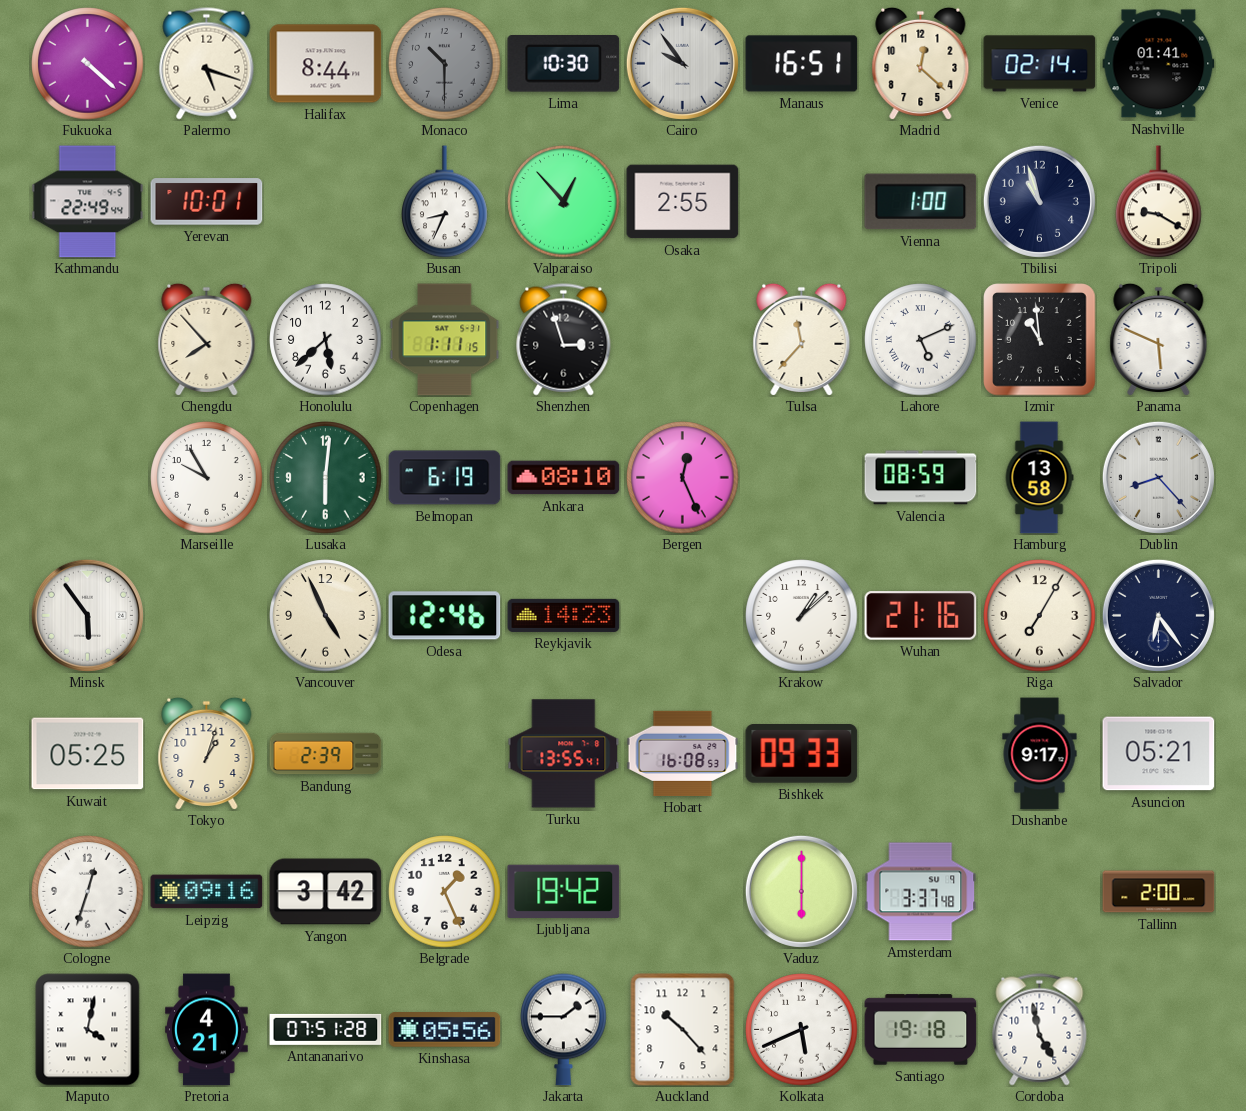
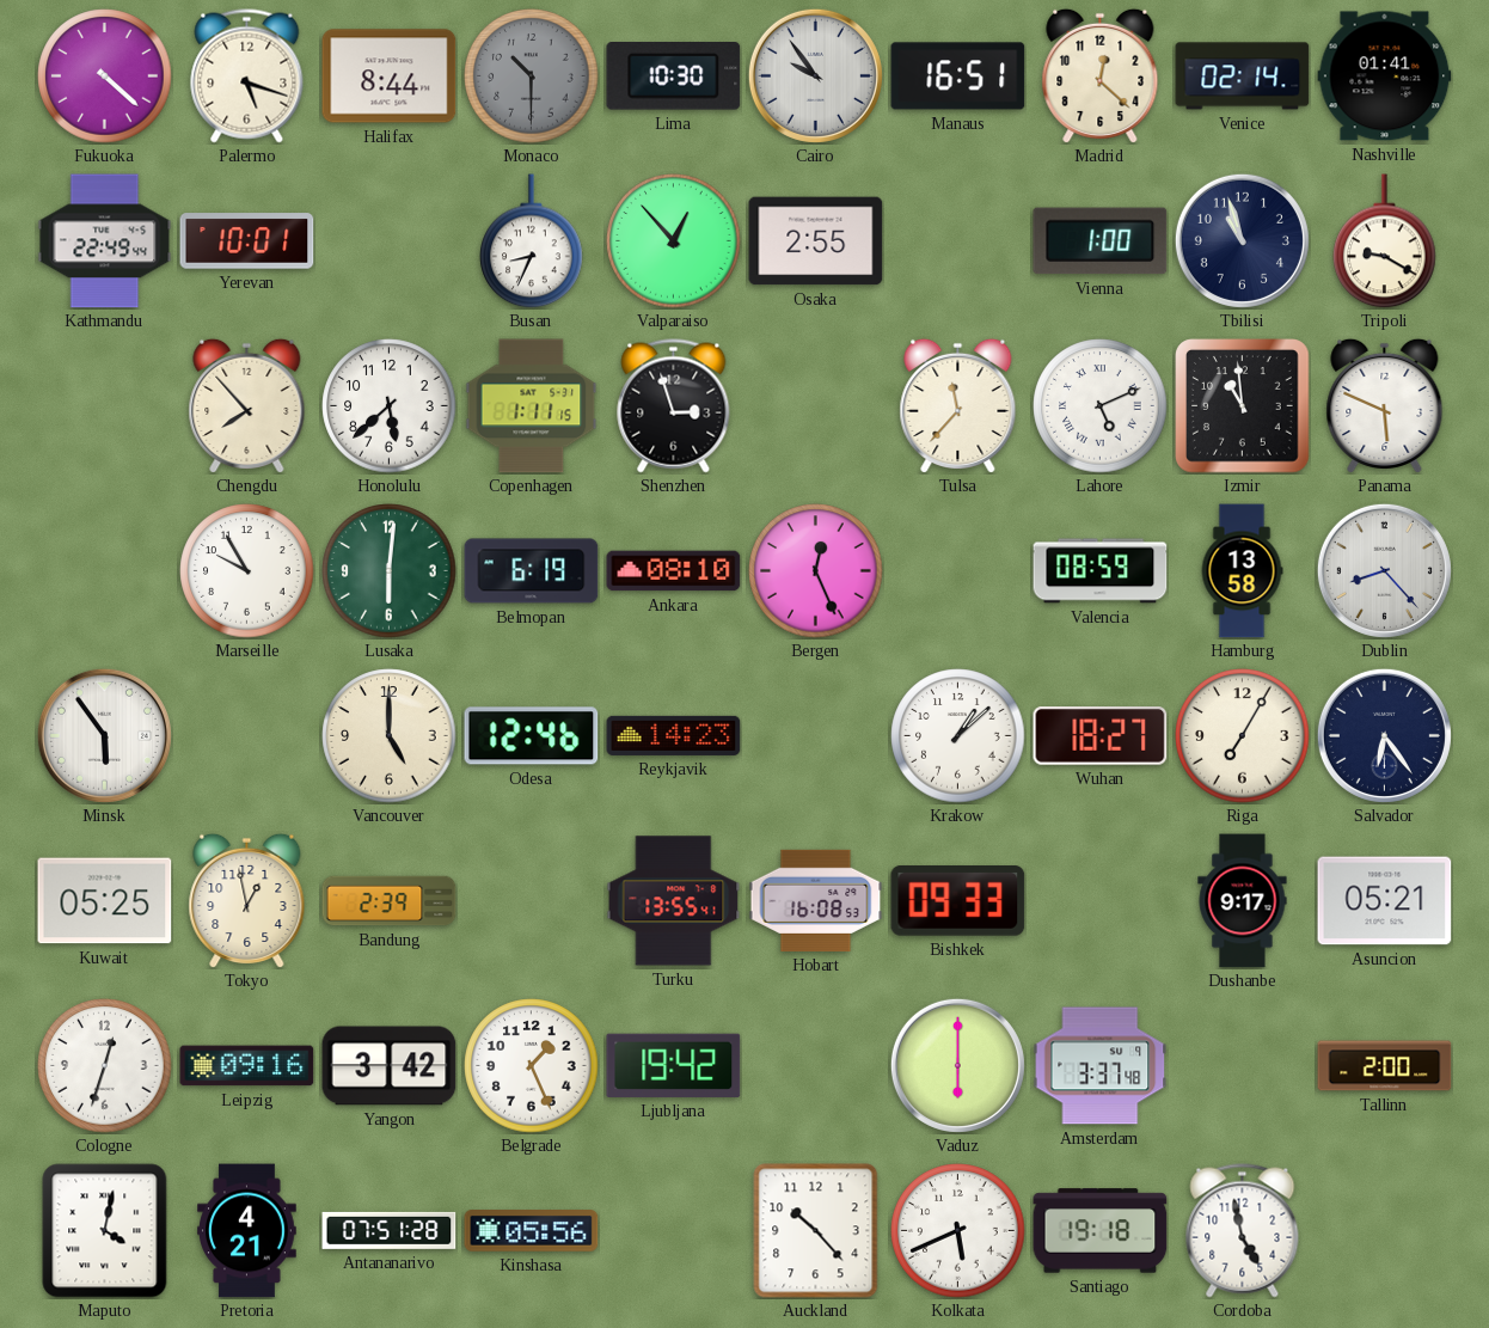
Vancouver: 4:56 -> 5:00 (390, 736)
Wuhan: 21:16 -> 18:27 (1101, 736)
Tokyo: 1:03 -> 12:58 (247, 900)
Jakarta: 1:45 -> none (564, 1029)
